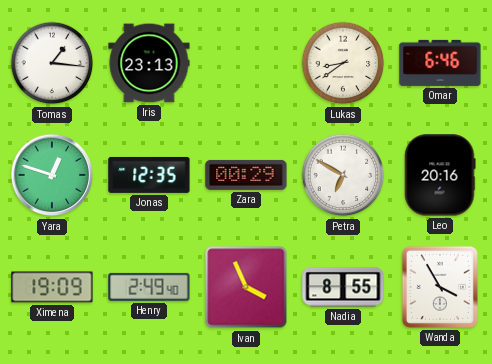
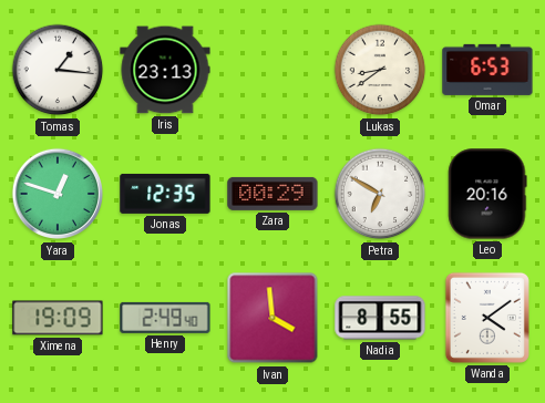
Omar: 6:46 -> 6:53 (487, 70)
Ivan: 3:56 -> 3:59 (272, 318)
Wanda: 3:55 -> 4:09 (487, 318)
